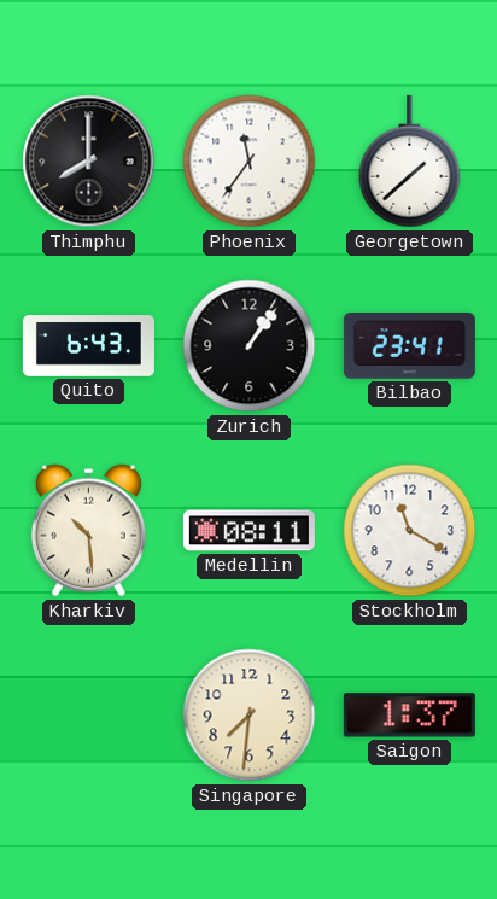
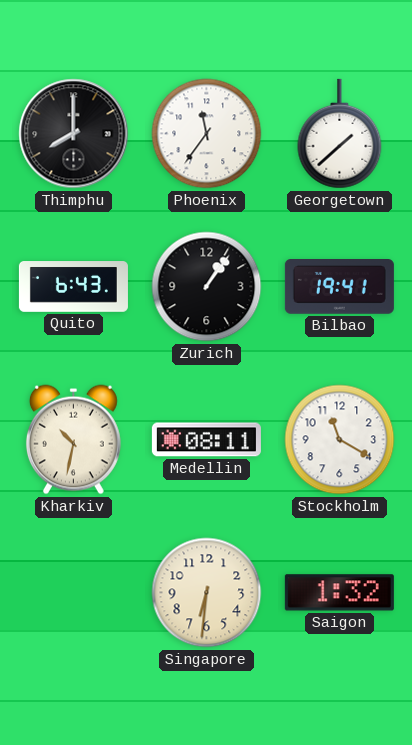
Bilbao: 23:41 -> 19:41 (339, 287)
Kharkiv: 10:29 -> 10:32 (73, 440)
Singapore: 7:31 -> 6:31 (207, 593)
Saigon: 1:37 -> 1:32 (339, 593)
